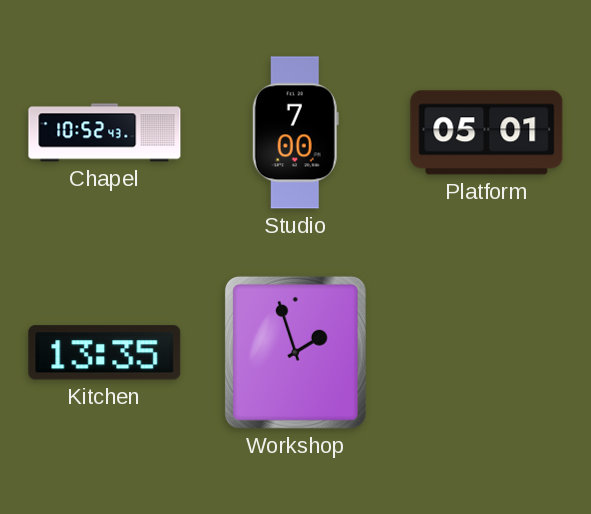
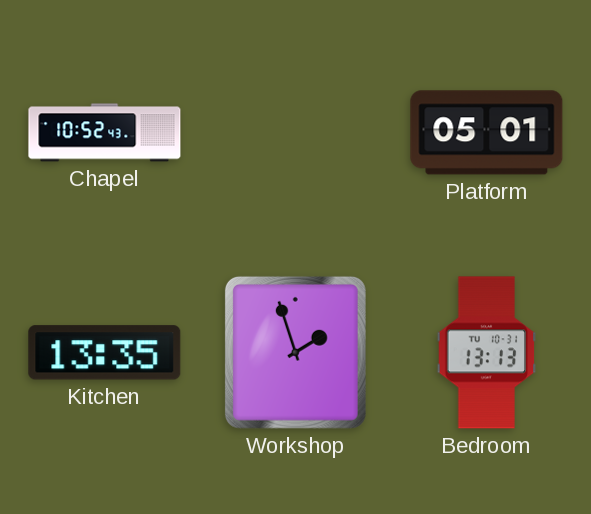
Studio: 7:00 -> none (295, 133)
Bedroom: none -> 13:13 (487, 353)
